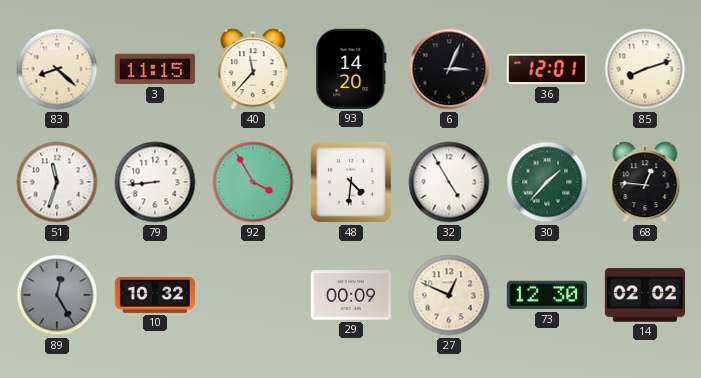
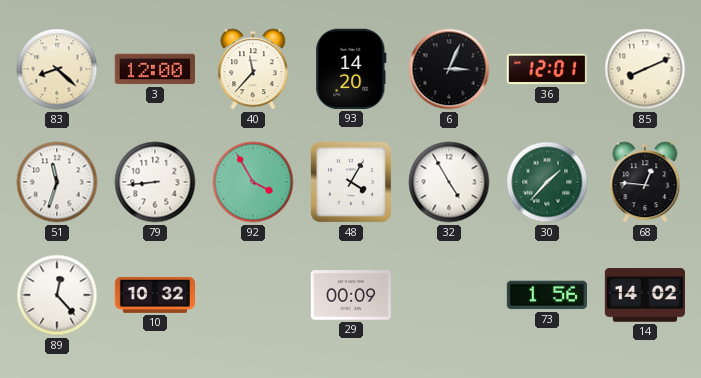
3: 11:15 -> 12:00 (154, 69)
85: 8:12 -> 8:11 (645, 69)
48: 4:31 -> 4:05 (351, 182)
89: 12:25 -> 12:23 (57, 295)
89 dial: grey -> white (57, 295)
27: 12:49 -> none (449, 295)
73: 12:30 -> 1:56 (547, 295)
14: 02:02 -> 14:02 (644, 295)
